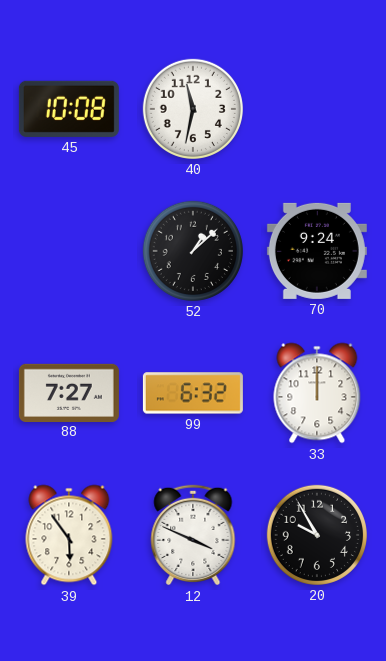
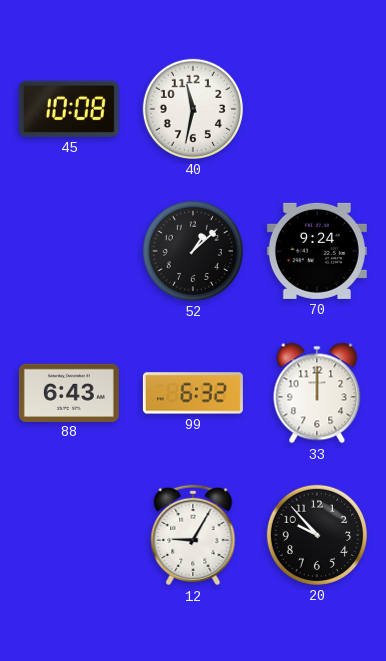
88: 7:27 -> 6:43 (69, 392)
39: 5:54 -> none (69, 535)
12: 3:49 -> 9:05 (193, 535)
20: 9:55 -> 9:53 (317, 535)
